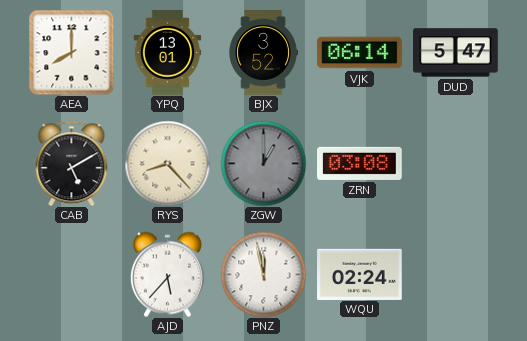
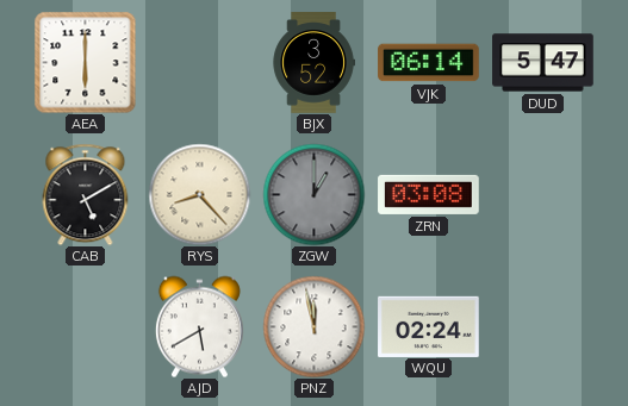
AEA: 8:00 -> 6:00 (85, 62)
YPQ: 13:01 -> none (168, 53)
AJD: 5:37 -> 5:40 (199, 326)
